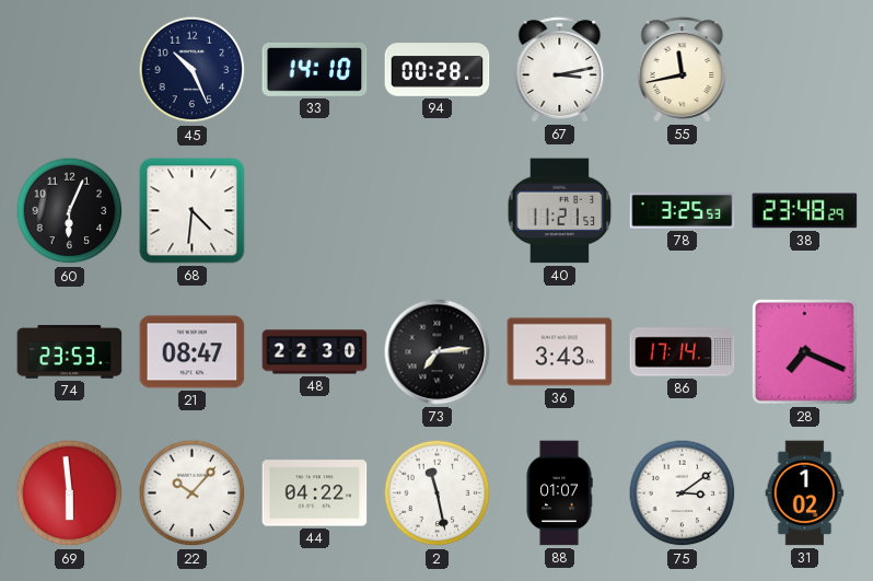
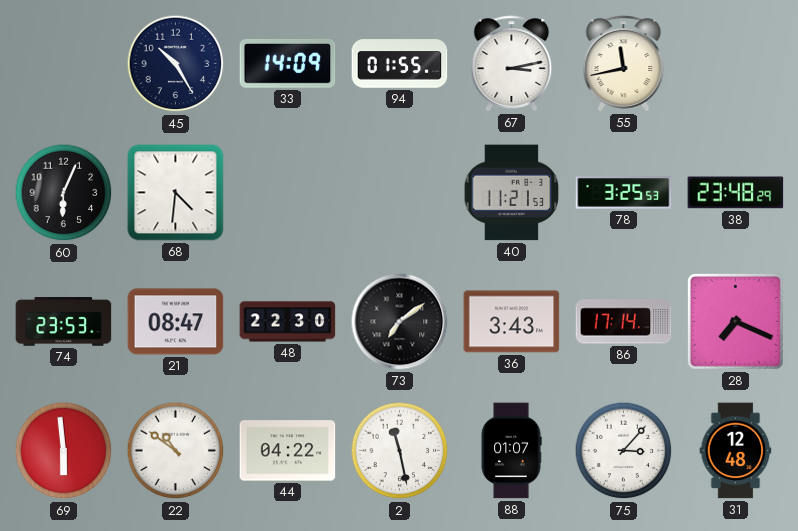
45: 10:26 -> 10:25 (176, 64)
33: 14:10 -> 14:09 (288, 63)
94: 00:28 -> 01:55 (400, 64)
73: 7:14 -> 7:09 (400, 322)
22: 10:07 -> 10:51 (176, 451)
75: 3:09 -> 3:07 (624, 451)
31: 1:02 -> 12:48 (736, 451)
